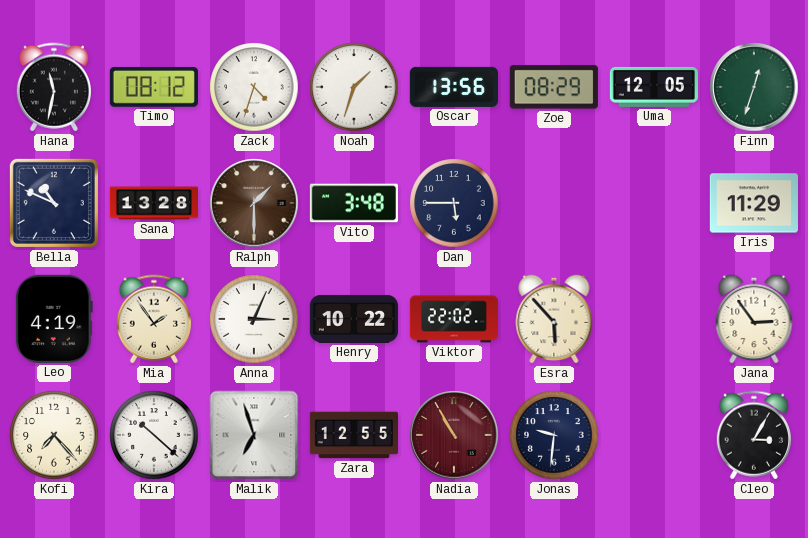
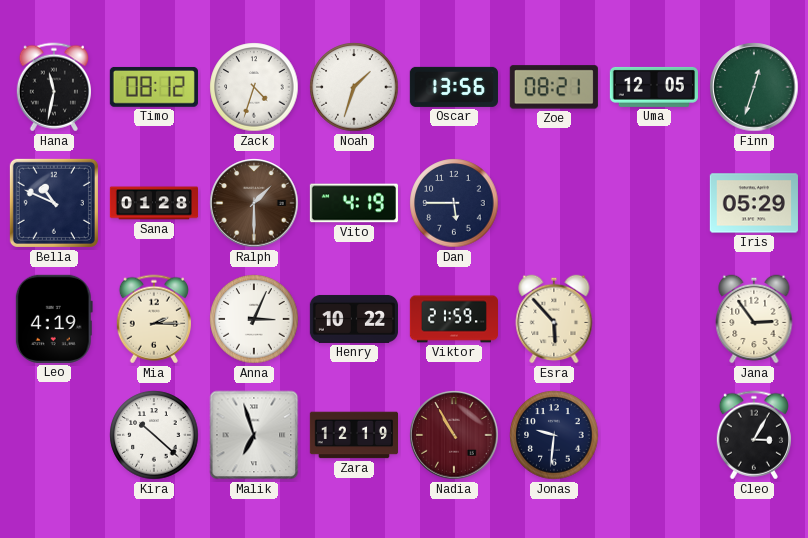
Zoe: 08:29 -> 08:21 (554, 87)
Sana: 13:28 -> 01:28 (153, 203)
Vito: 3:48 -> 4:19 (354, 203)
Iris: 11:29 -> 05:29 (754, 203)
Mia: 1:54 -> 2:15 (154, 319)
Viktor: 22:02 -> 21:59 (453, 319)
Kofi: 7:23 -> none (54, 435)
Zara: 12:55 -> 12:19 (353, 435)
